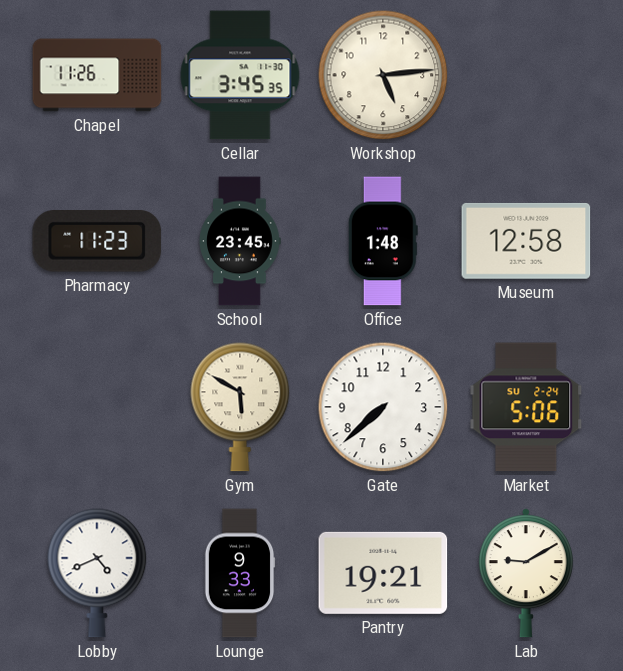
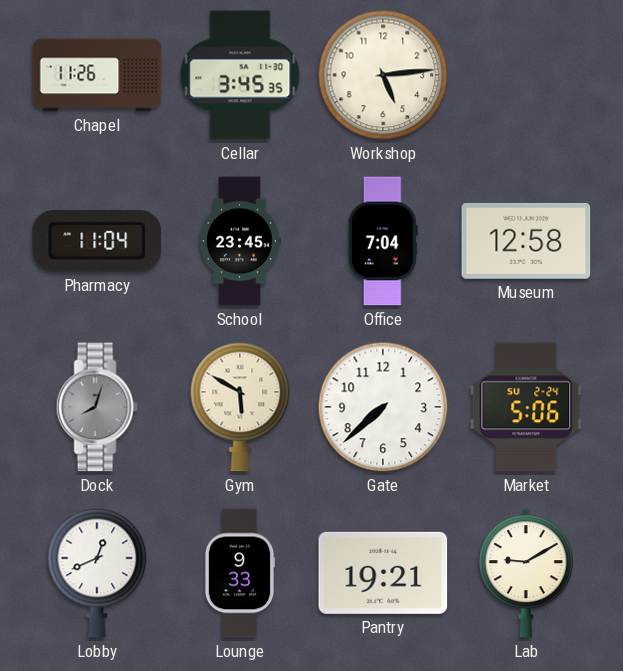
Pharmacy: 11:23 -> 11:04 (97, 242)
Office: 1:48 -> 7:04 (383, 241)
Dock: none -> 8:03 (97, 407)
Lobby: 4:41 -> 12:41 (97, 573)
